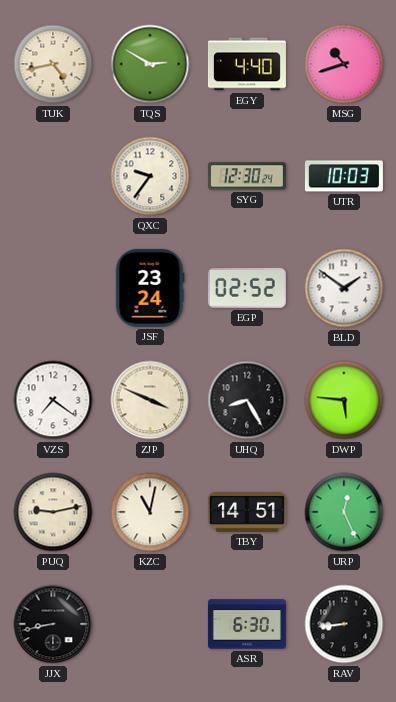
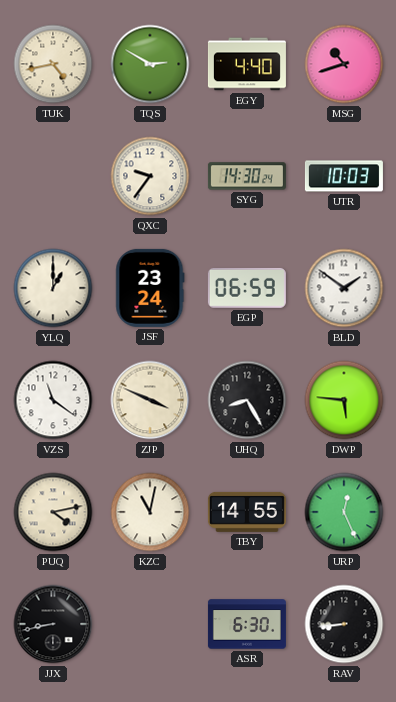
SYG: 12:30 -> 14:30 (247, 176)
YLQ: none -> 1:00 (53, 288)
EGP: 02:52 -> 06:59 (247, 288)
VZS: 7:21 -> 11:21 (53, 400)
PUQ: 9:13 -> 4:13 (53, 512)
TBY: 14:51 -> 14:55 (247, 512)
